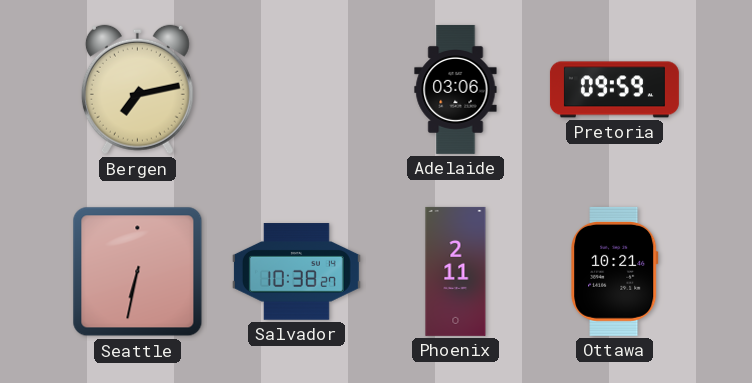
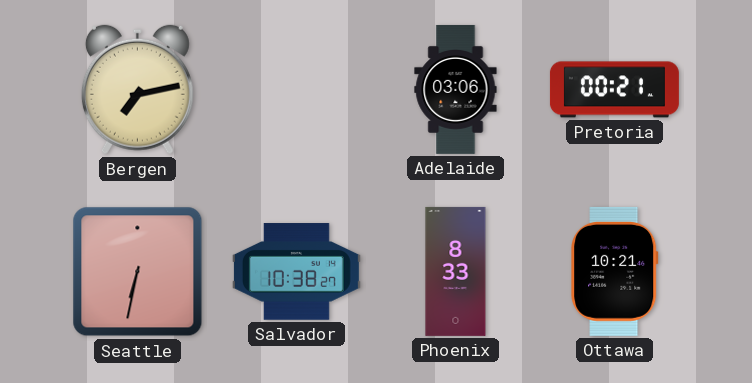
Pretoria: 09:59 -> 00:21 (614, 90)
Phoenix: 2:11 -> 8:33 (456, 271)
